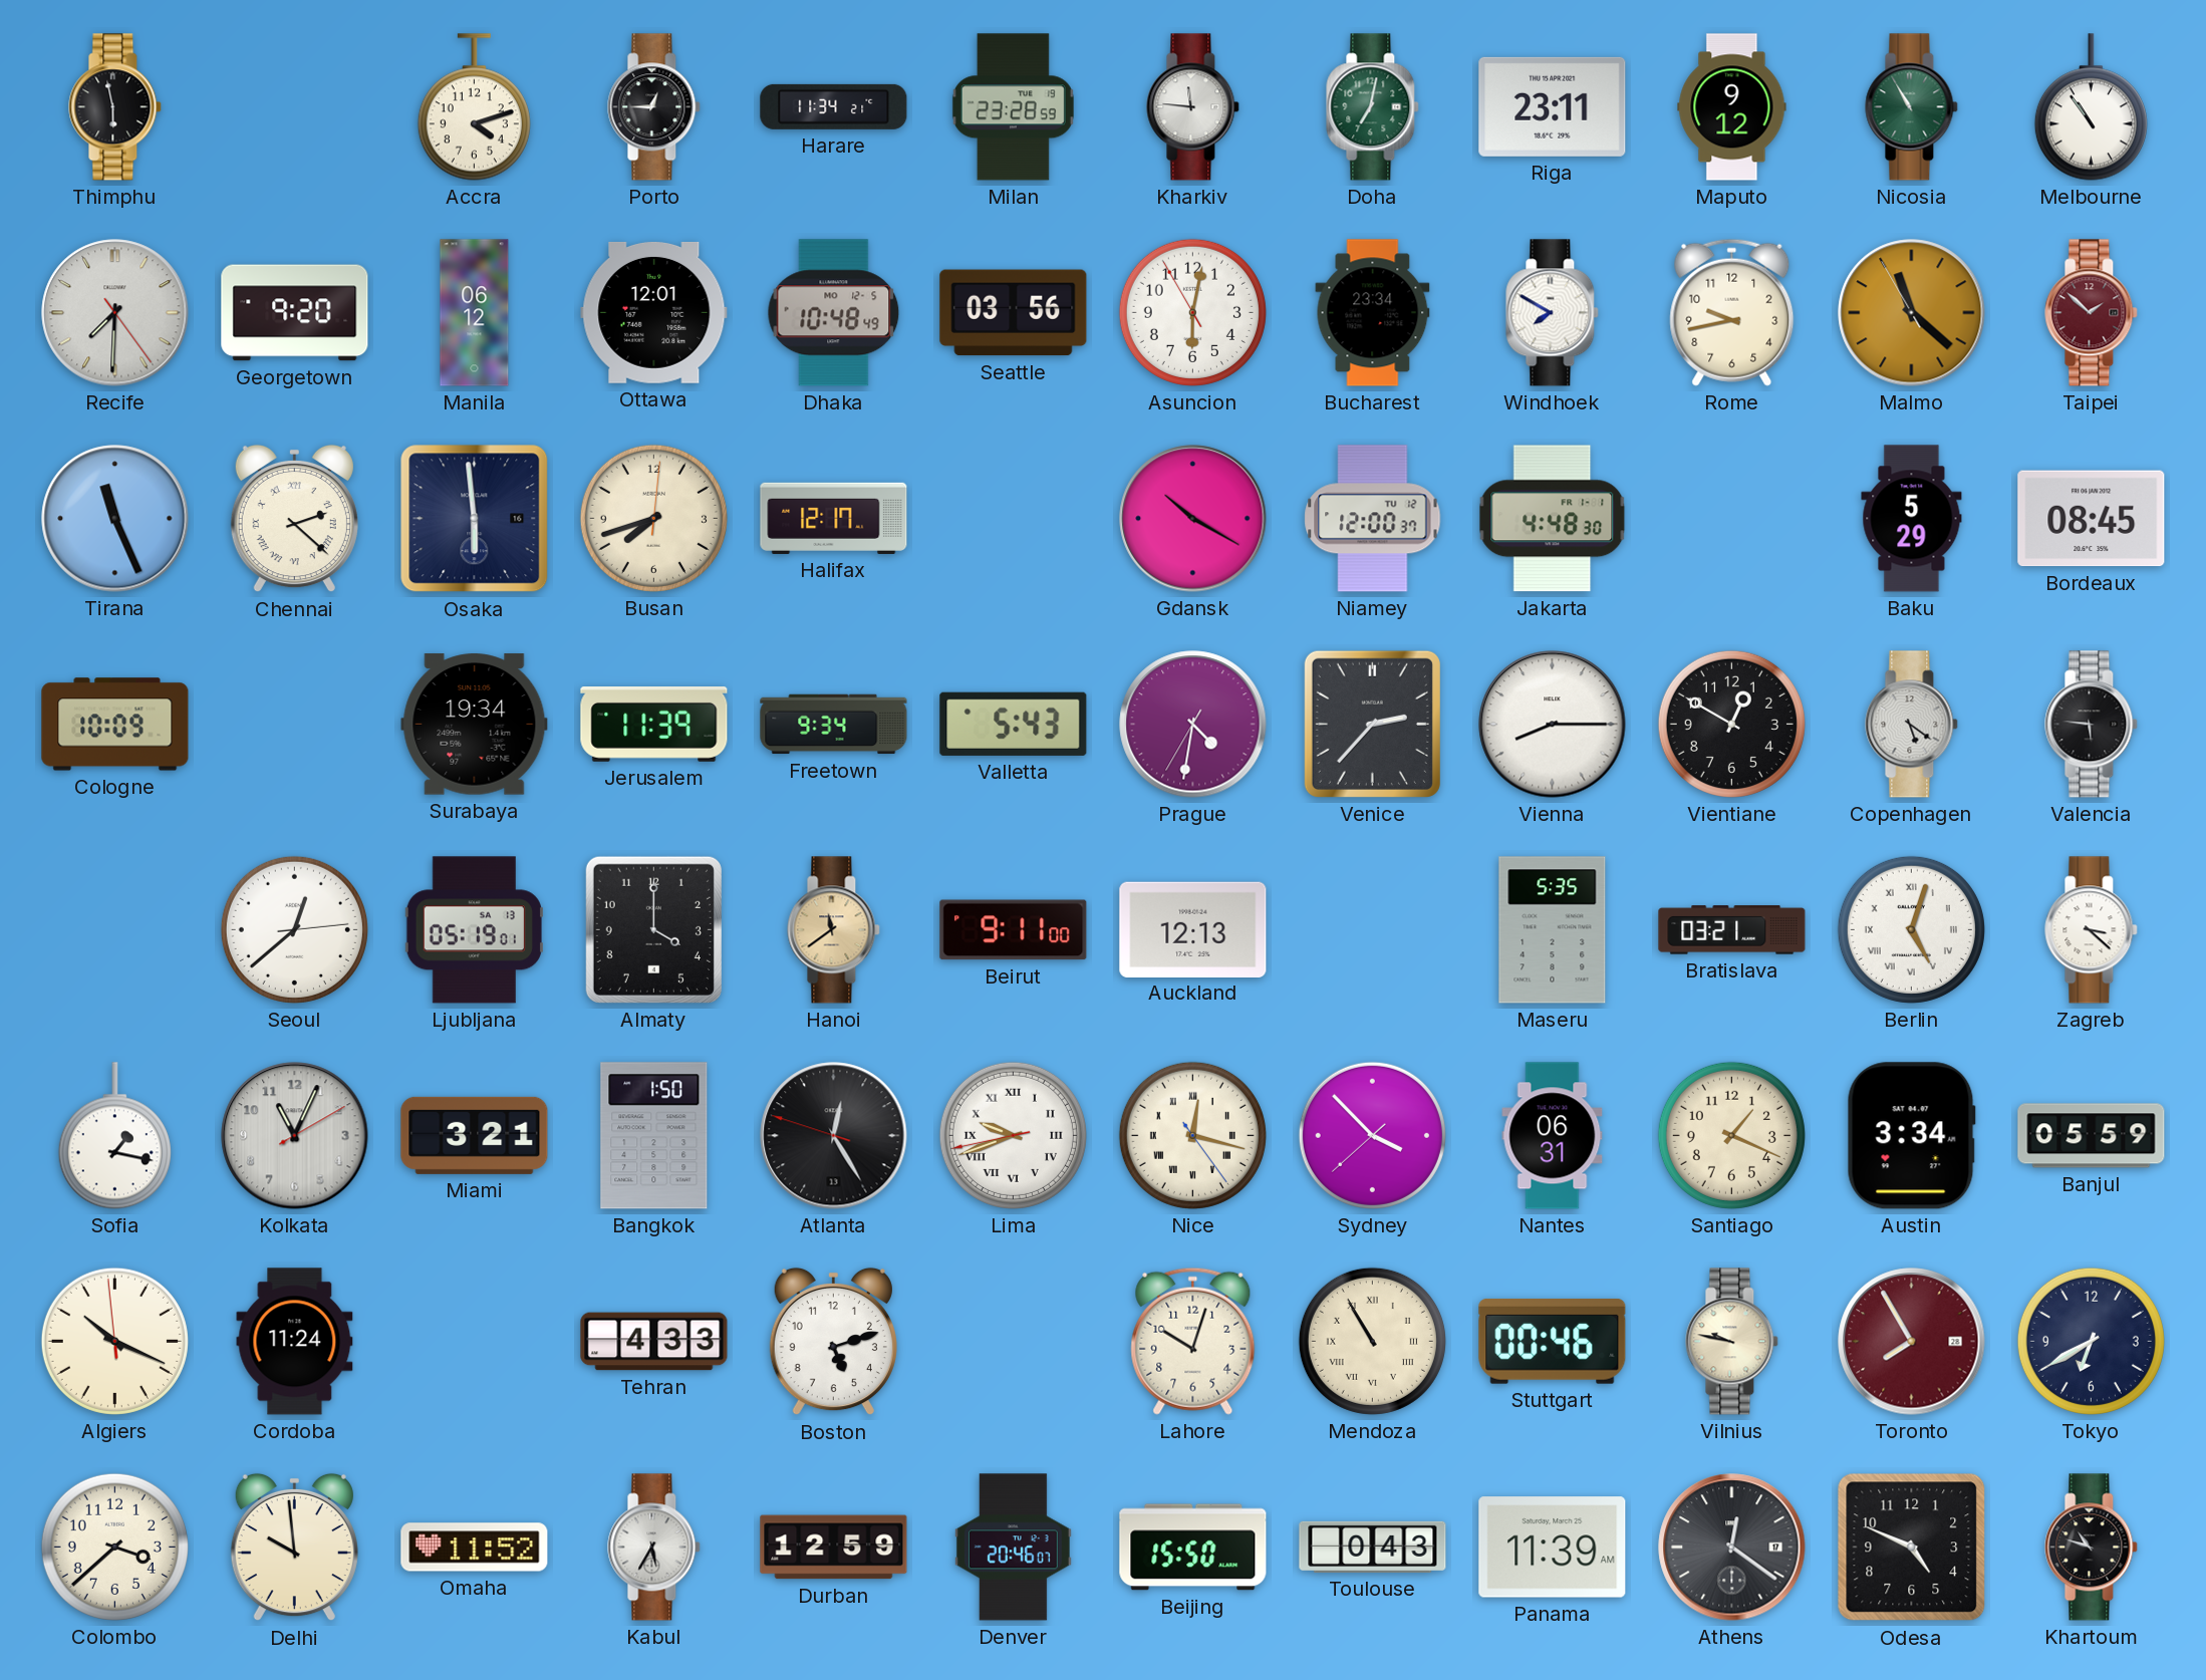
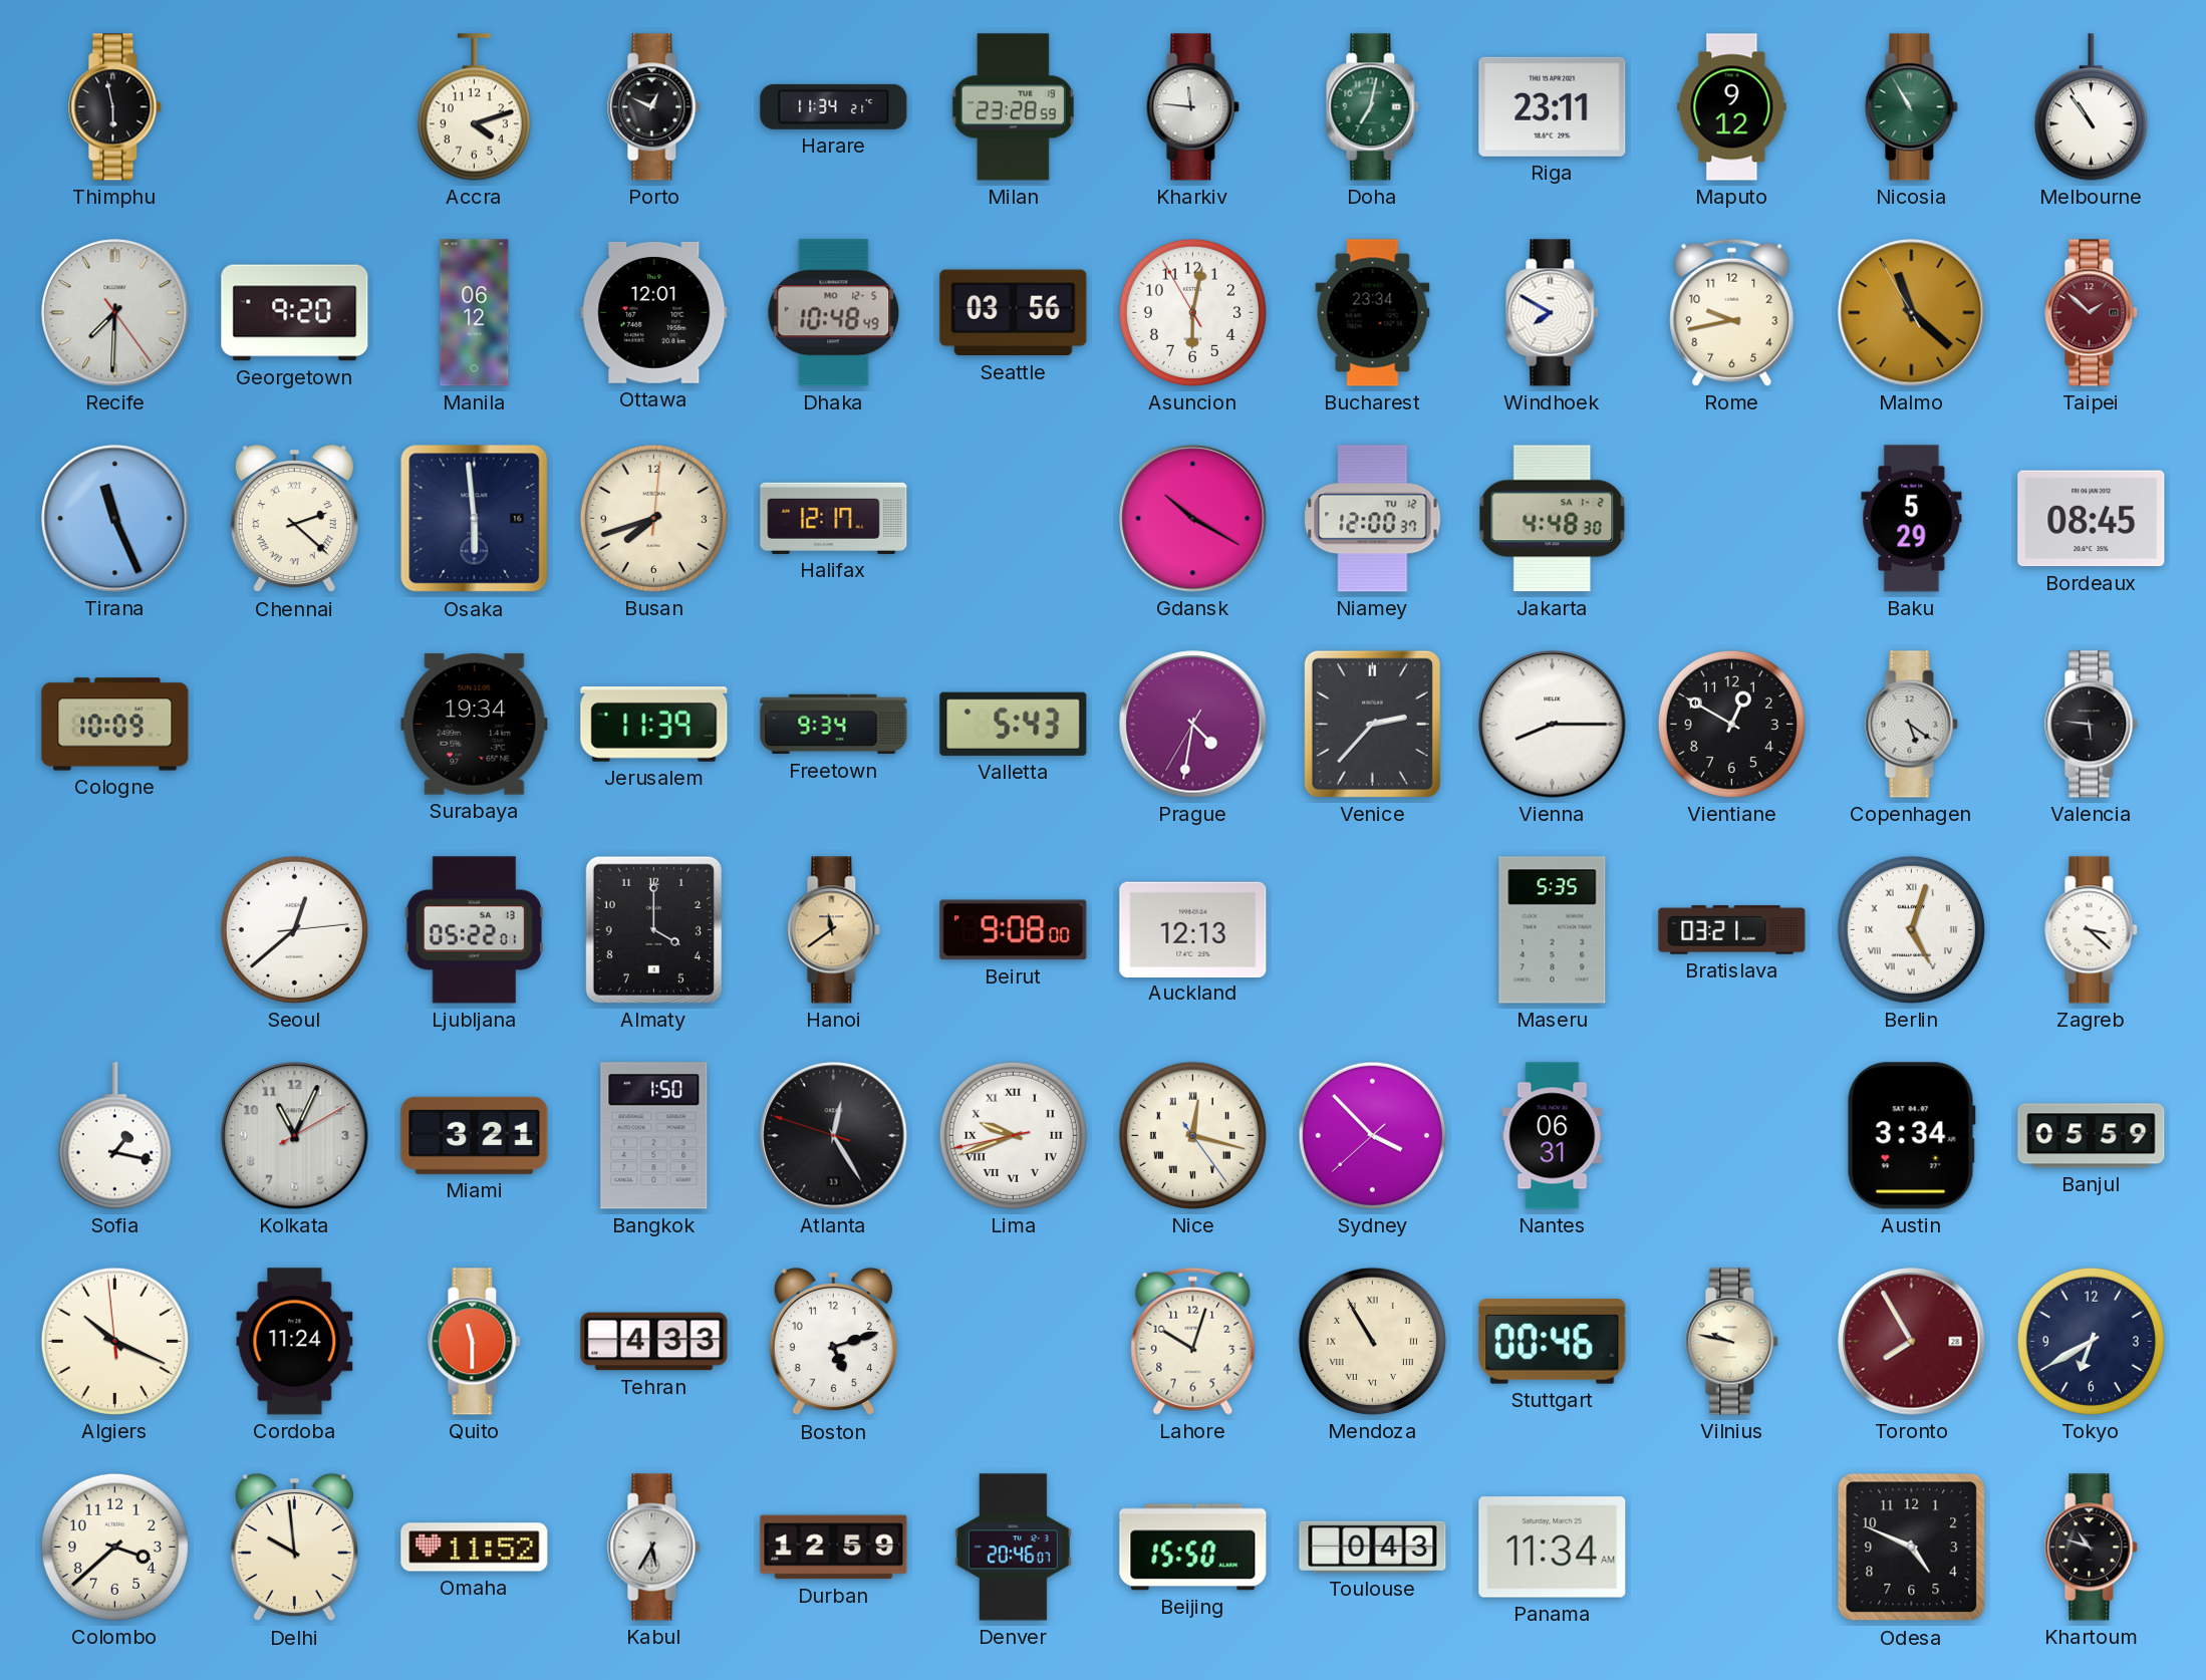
Porto: 12:45 -> 12:49 (654, 107)
Jakarta date: FR 1-1 -> SA 1-2 (1553, 519)
Ljubljana: 05:19 -> 05:22 (474, 930)
Beirut: 9:11 -> 9:08 (1014, 930)
Santiago: 1:19 -> none (1731, 1135)
Quito: none -> 11:30 (475, 1342)
Panama: 11:39 -> 11:34 (1553, 1548)
Athens: 12:21 -> none (1732, 1548)
